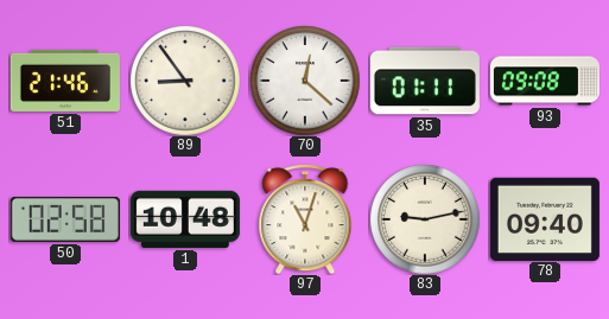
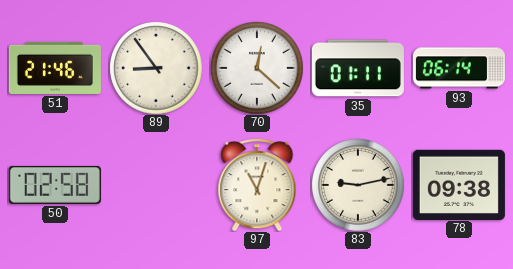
93: 09:08 -> 06:14 (459, 68)
1: 10:48 -> none (185, 219)
78: 09:40 -> 09:38 (459, 184)
